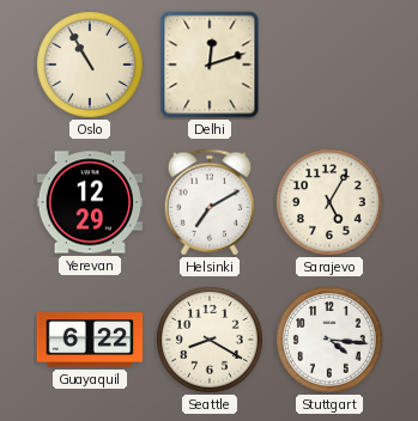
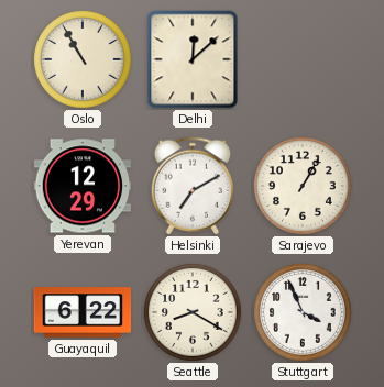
Delhi: 12:12 -> 12:08 (193, 59)
Sarajevo: 5:05 -> 1:05 (303, 186)
Stuttgart: 4:16 -> 3:56 (303, 312)
